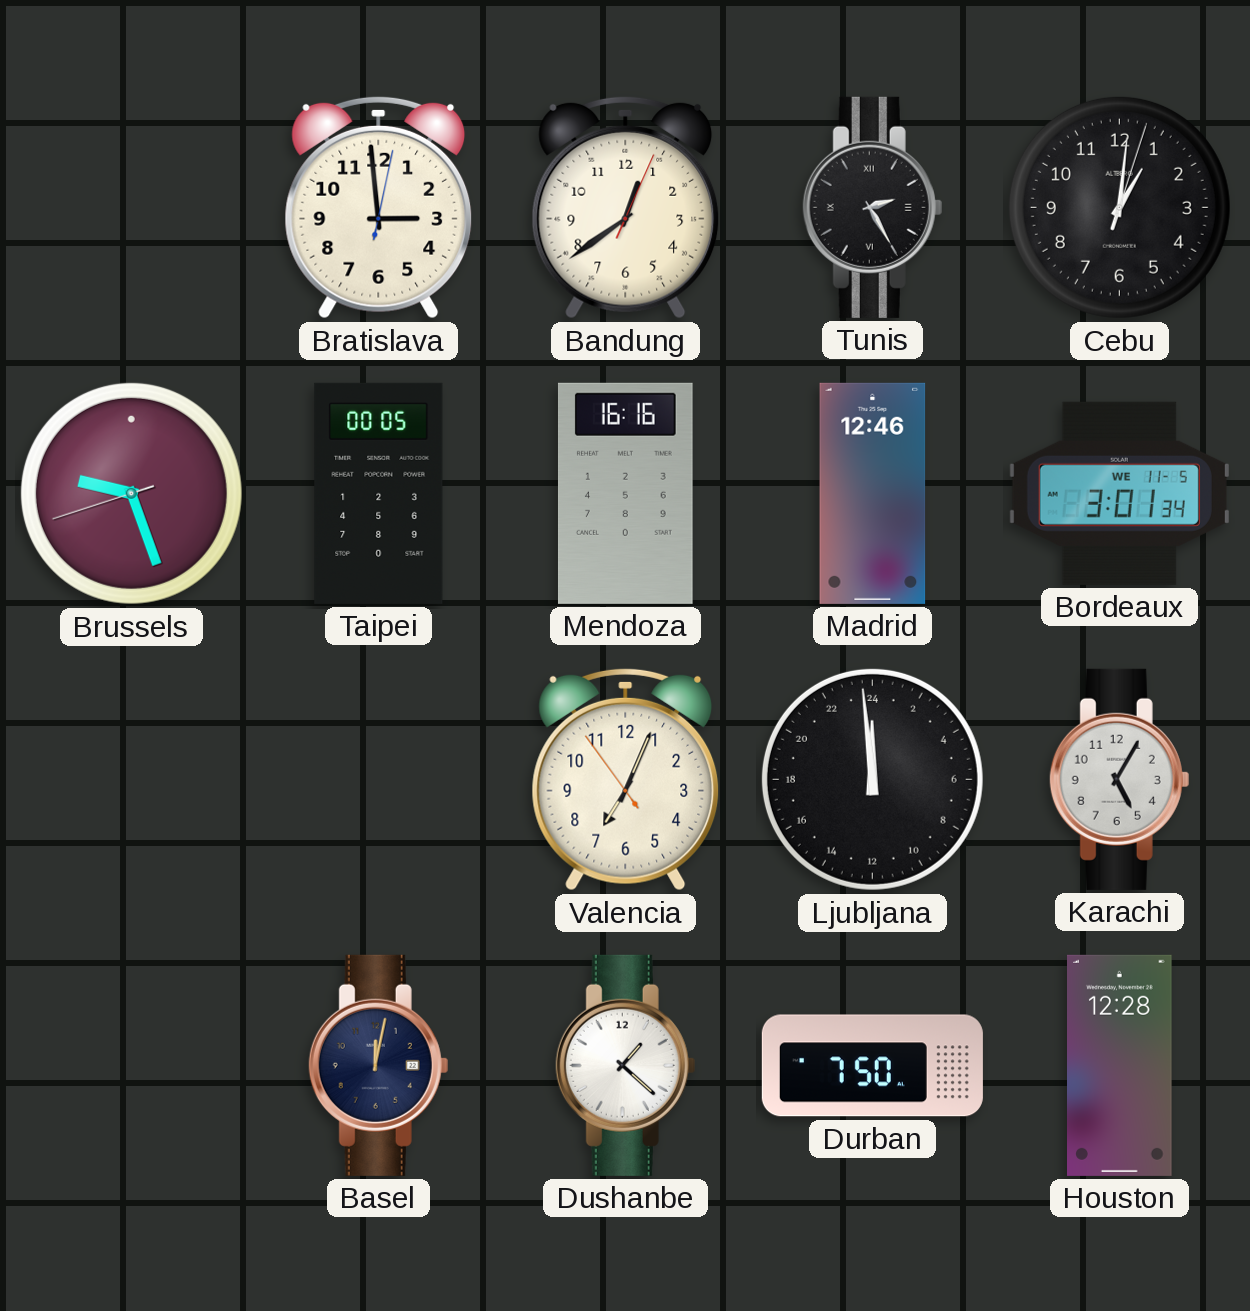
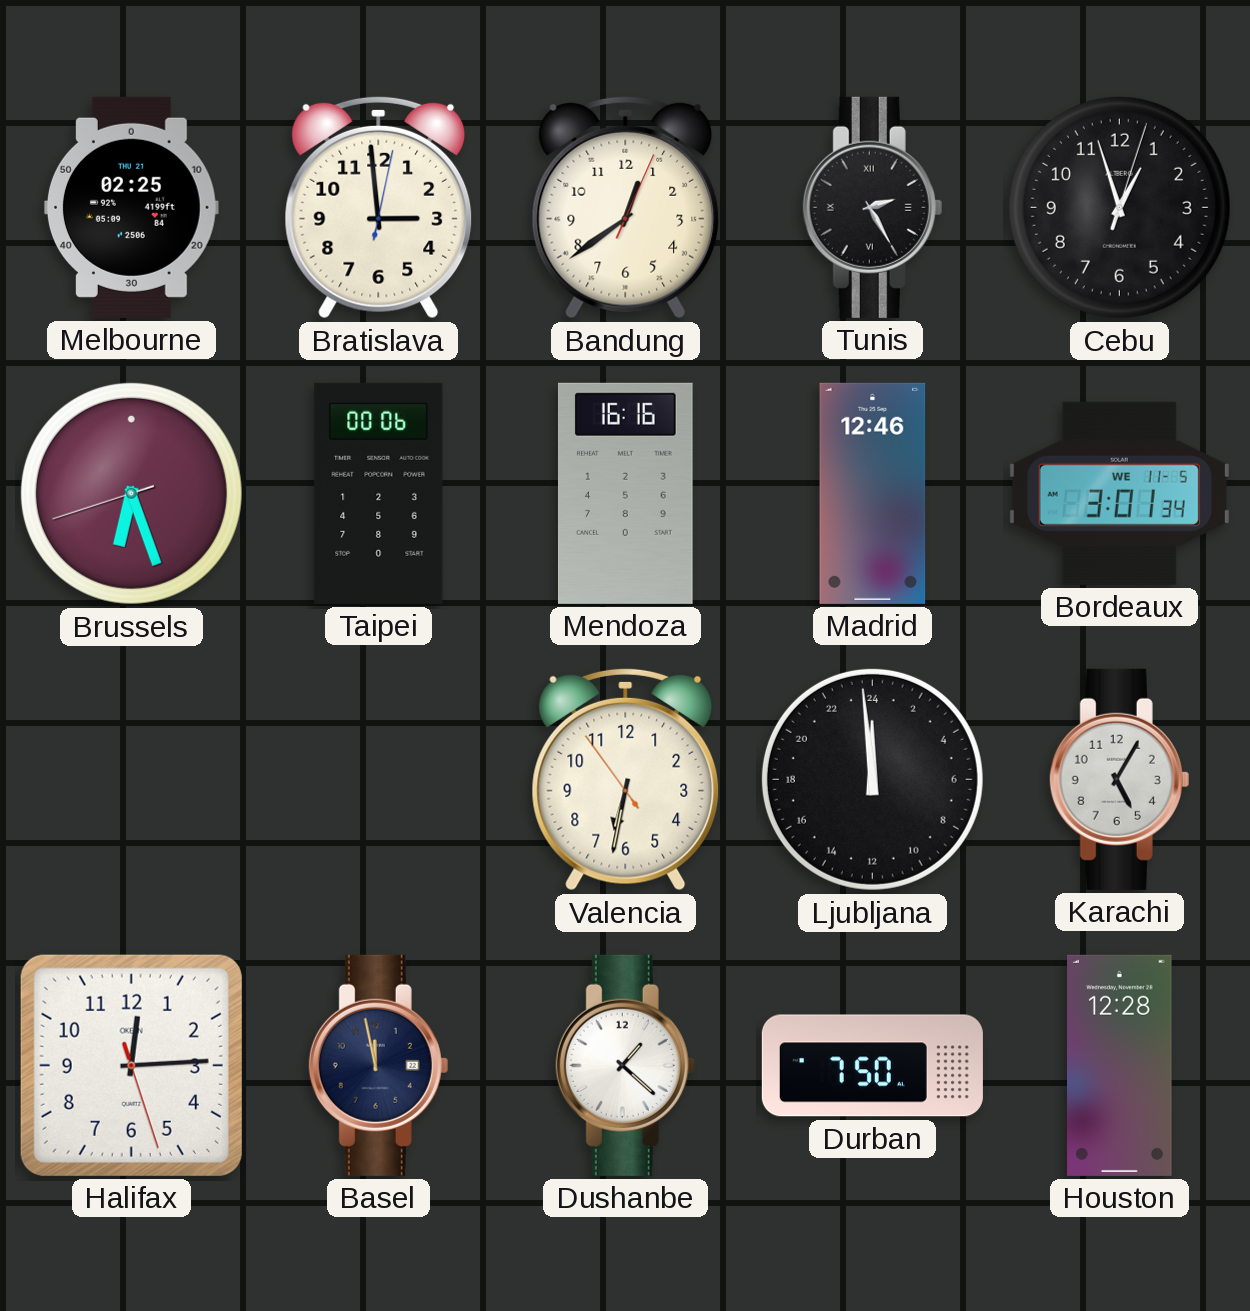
Melbourne: none -> 02:25 (131, 207)
Cebu: 1:01 -> 12:57 (1119, 207)
Brussels: 9:26 -> 6:26 (131, 493)
Taipei: 00:05 -> 00:06 (379, 493)
Valencia: 7:03 -> 6:31 (626, 779)
Halifax: none -> 12:14 (131, 1065)
Basel: 12:02 -> 11:58 (379, 1065)
